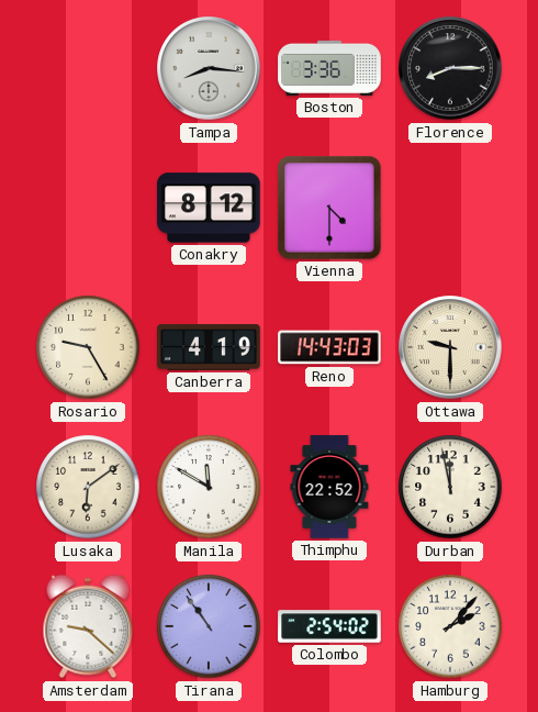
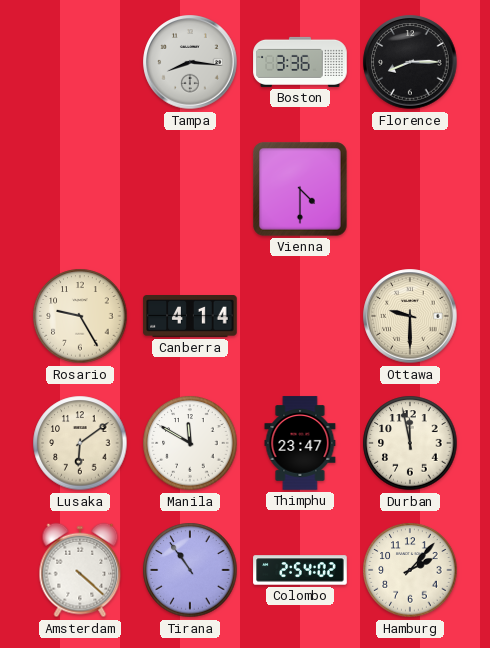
Conakry: 8:12 -> none (209, 208)
Canberra: 4:19 -> 4:14 (190, 317)
Reno: 14:43 -> none (329, 347)
Thimphu: 22:52 -> 23:47 (300, 443)
Amsterdam: 9:22 -> 4:22 (80, 570)
